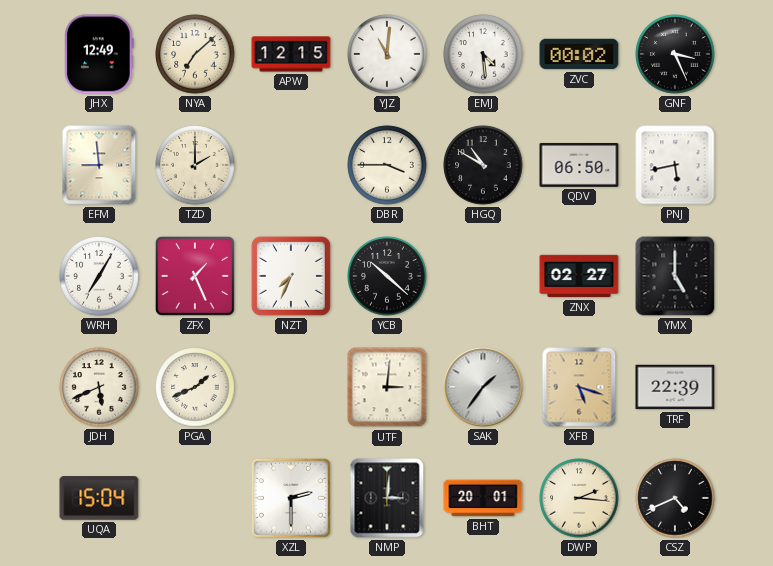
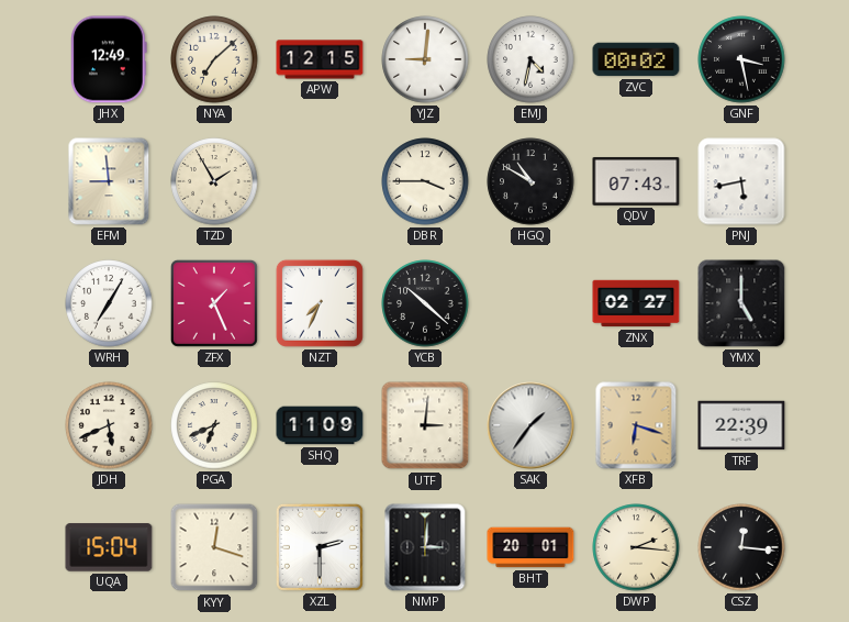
YJZ: 11:01 -> 9:01 (425, 59)
EMJ: 4:29 -> 4:32 (530, 59)
GNF: 3:26 -> 3:28 (741, 59)
TZD: 2:00 -> 1:55 (214, 181)
QDV: 06:50 -> 07:43 (636, 181)
PGA: 1:41 -> 6:41 (214, 425)
SHQ: none -> 11:09 (320, 425)
XFB: 5:18 -> 6:18 (636, 425)
KYY: none -> 12:18 (214, 547)
CSZ: 4:41 -> 12:16 (741, 547)
